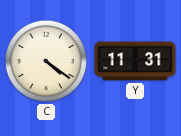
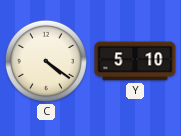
Y: 11:31 -> 5:10 (135, 61)
